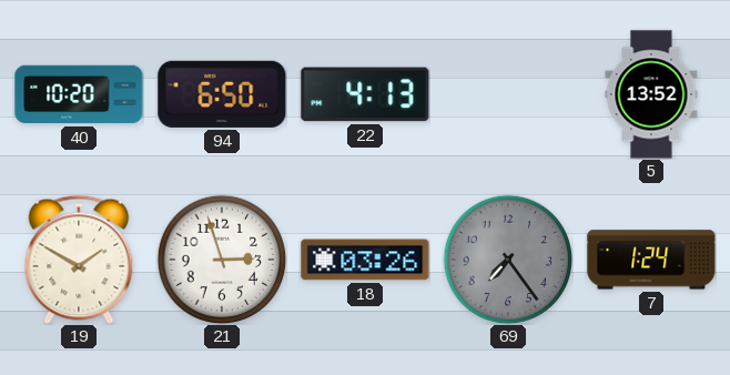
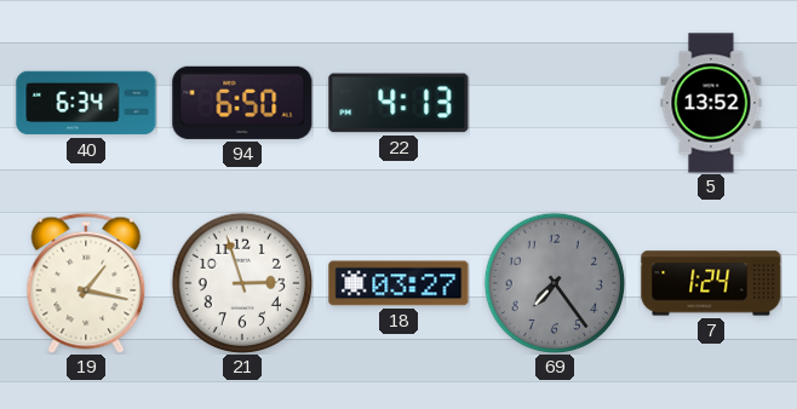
40: 10:20 -> 6:34 (86, 103)
19: 1:50 -> 1:17 (86, 283)
18: 03:26 -> 03:27 (398, 283)
